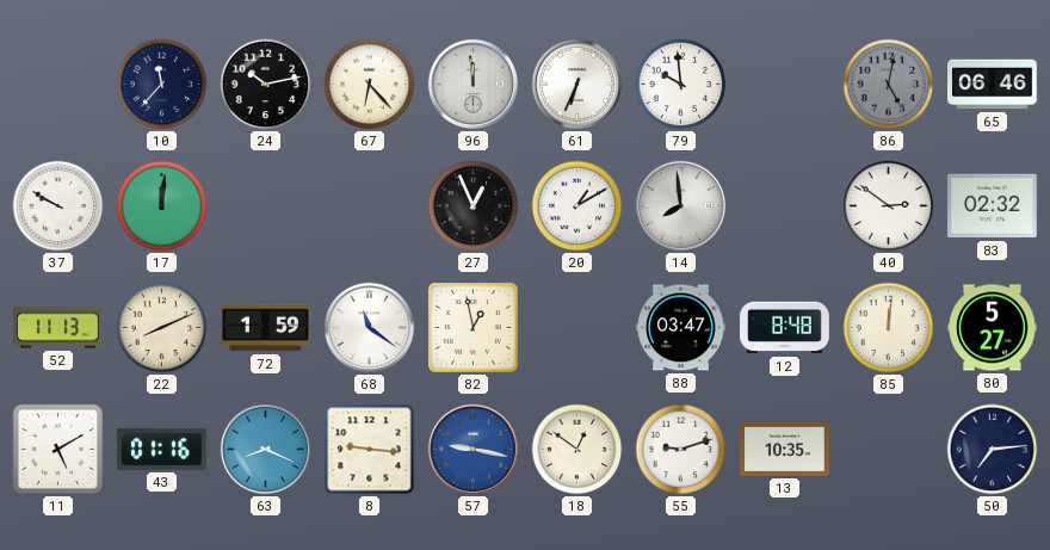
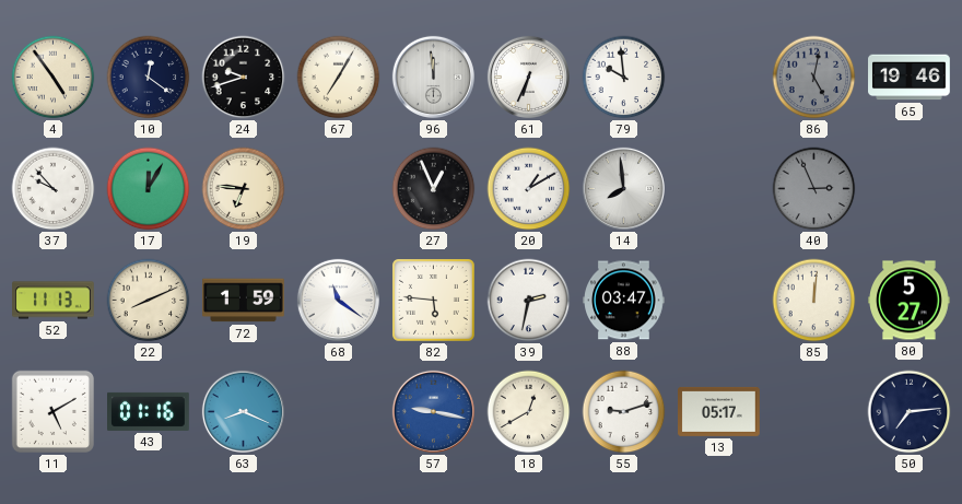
4: none -> 4:54 (54, 78)
10: 11:37 -> 12:21 (149, 78)
24: 10:13 -> 9:42 (244, 78)
67: 6:23 -> 7:05 (339, 78)
65: 06:46 -> 19:46 (910, 78)
37: 9:50 -> 9:53 (54, 189)
17: 12:01 -> 12:05 (149, 189)
19: none -> 6:46 (244, 189)
40: 2:51 -> 2:56 (814, 189)
40 dial: white -> grey (814, 189)
83: 02:32 -> none (993, 206)
82: 12:58 -> 5:46 (434, 301)
39: none -> 2:32 (529, 301)
12: 8:48 -> none (785, 328)
8: 9:16 -> none (370, 450)
18: 12:51 -> 12:40 (529, 412)
13: 10:35 -> 05:17 (719, 411)
